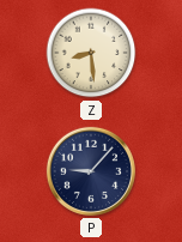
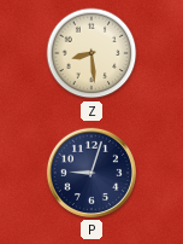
P: 9:07 -> 9:03 (91, 173)
